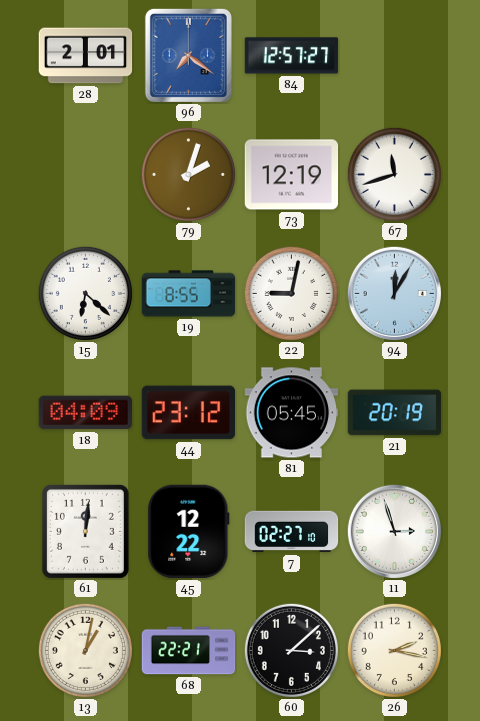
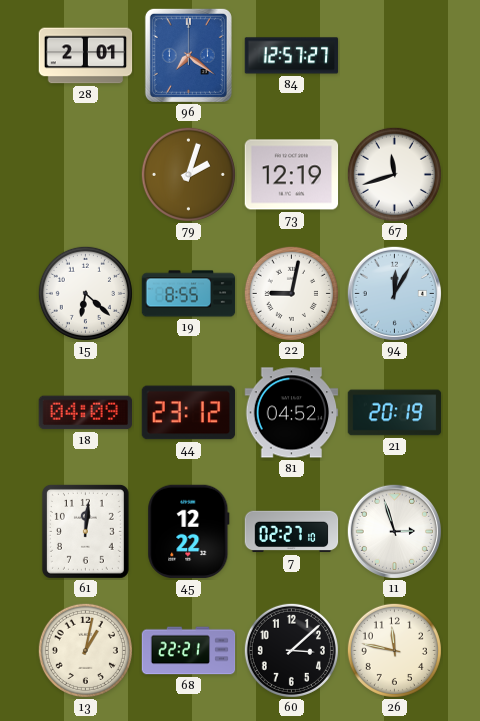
81: 05:45 -> 04:52 (292, 413)
26: 2:17 -> 11:47 (394, 650)
